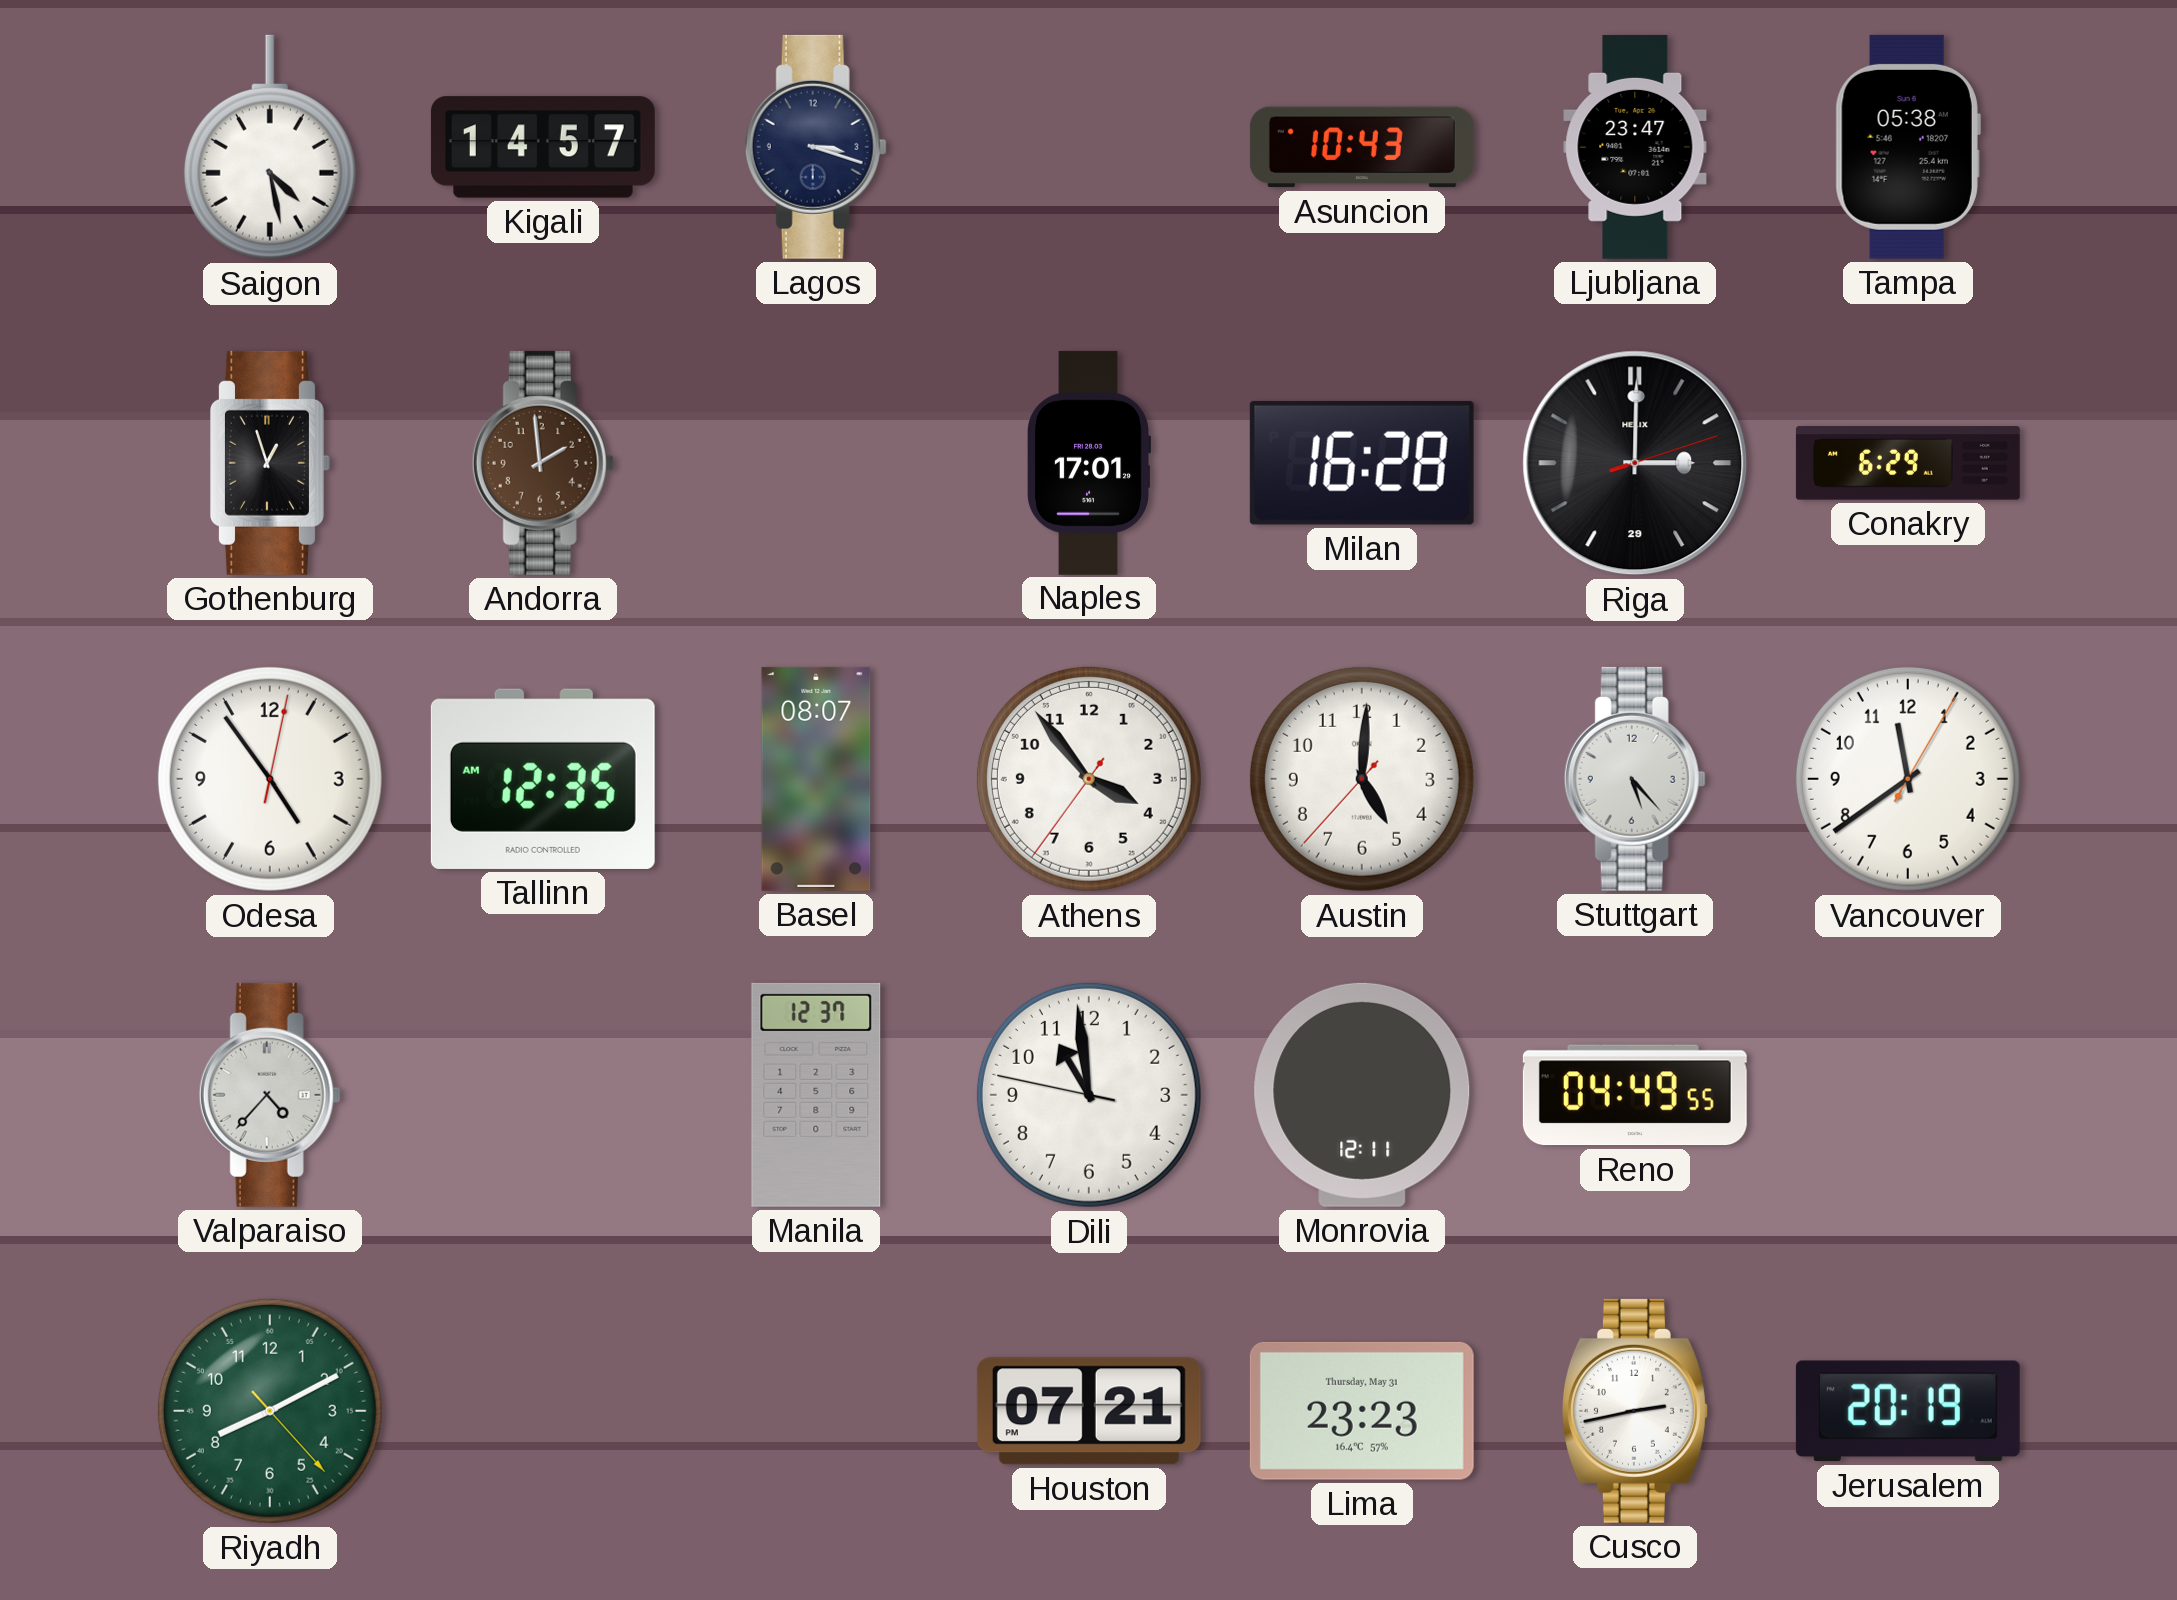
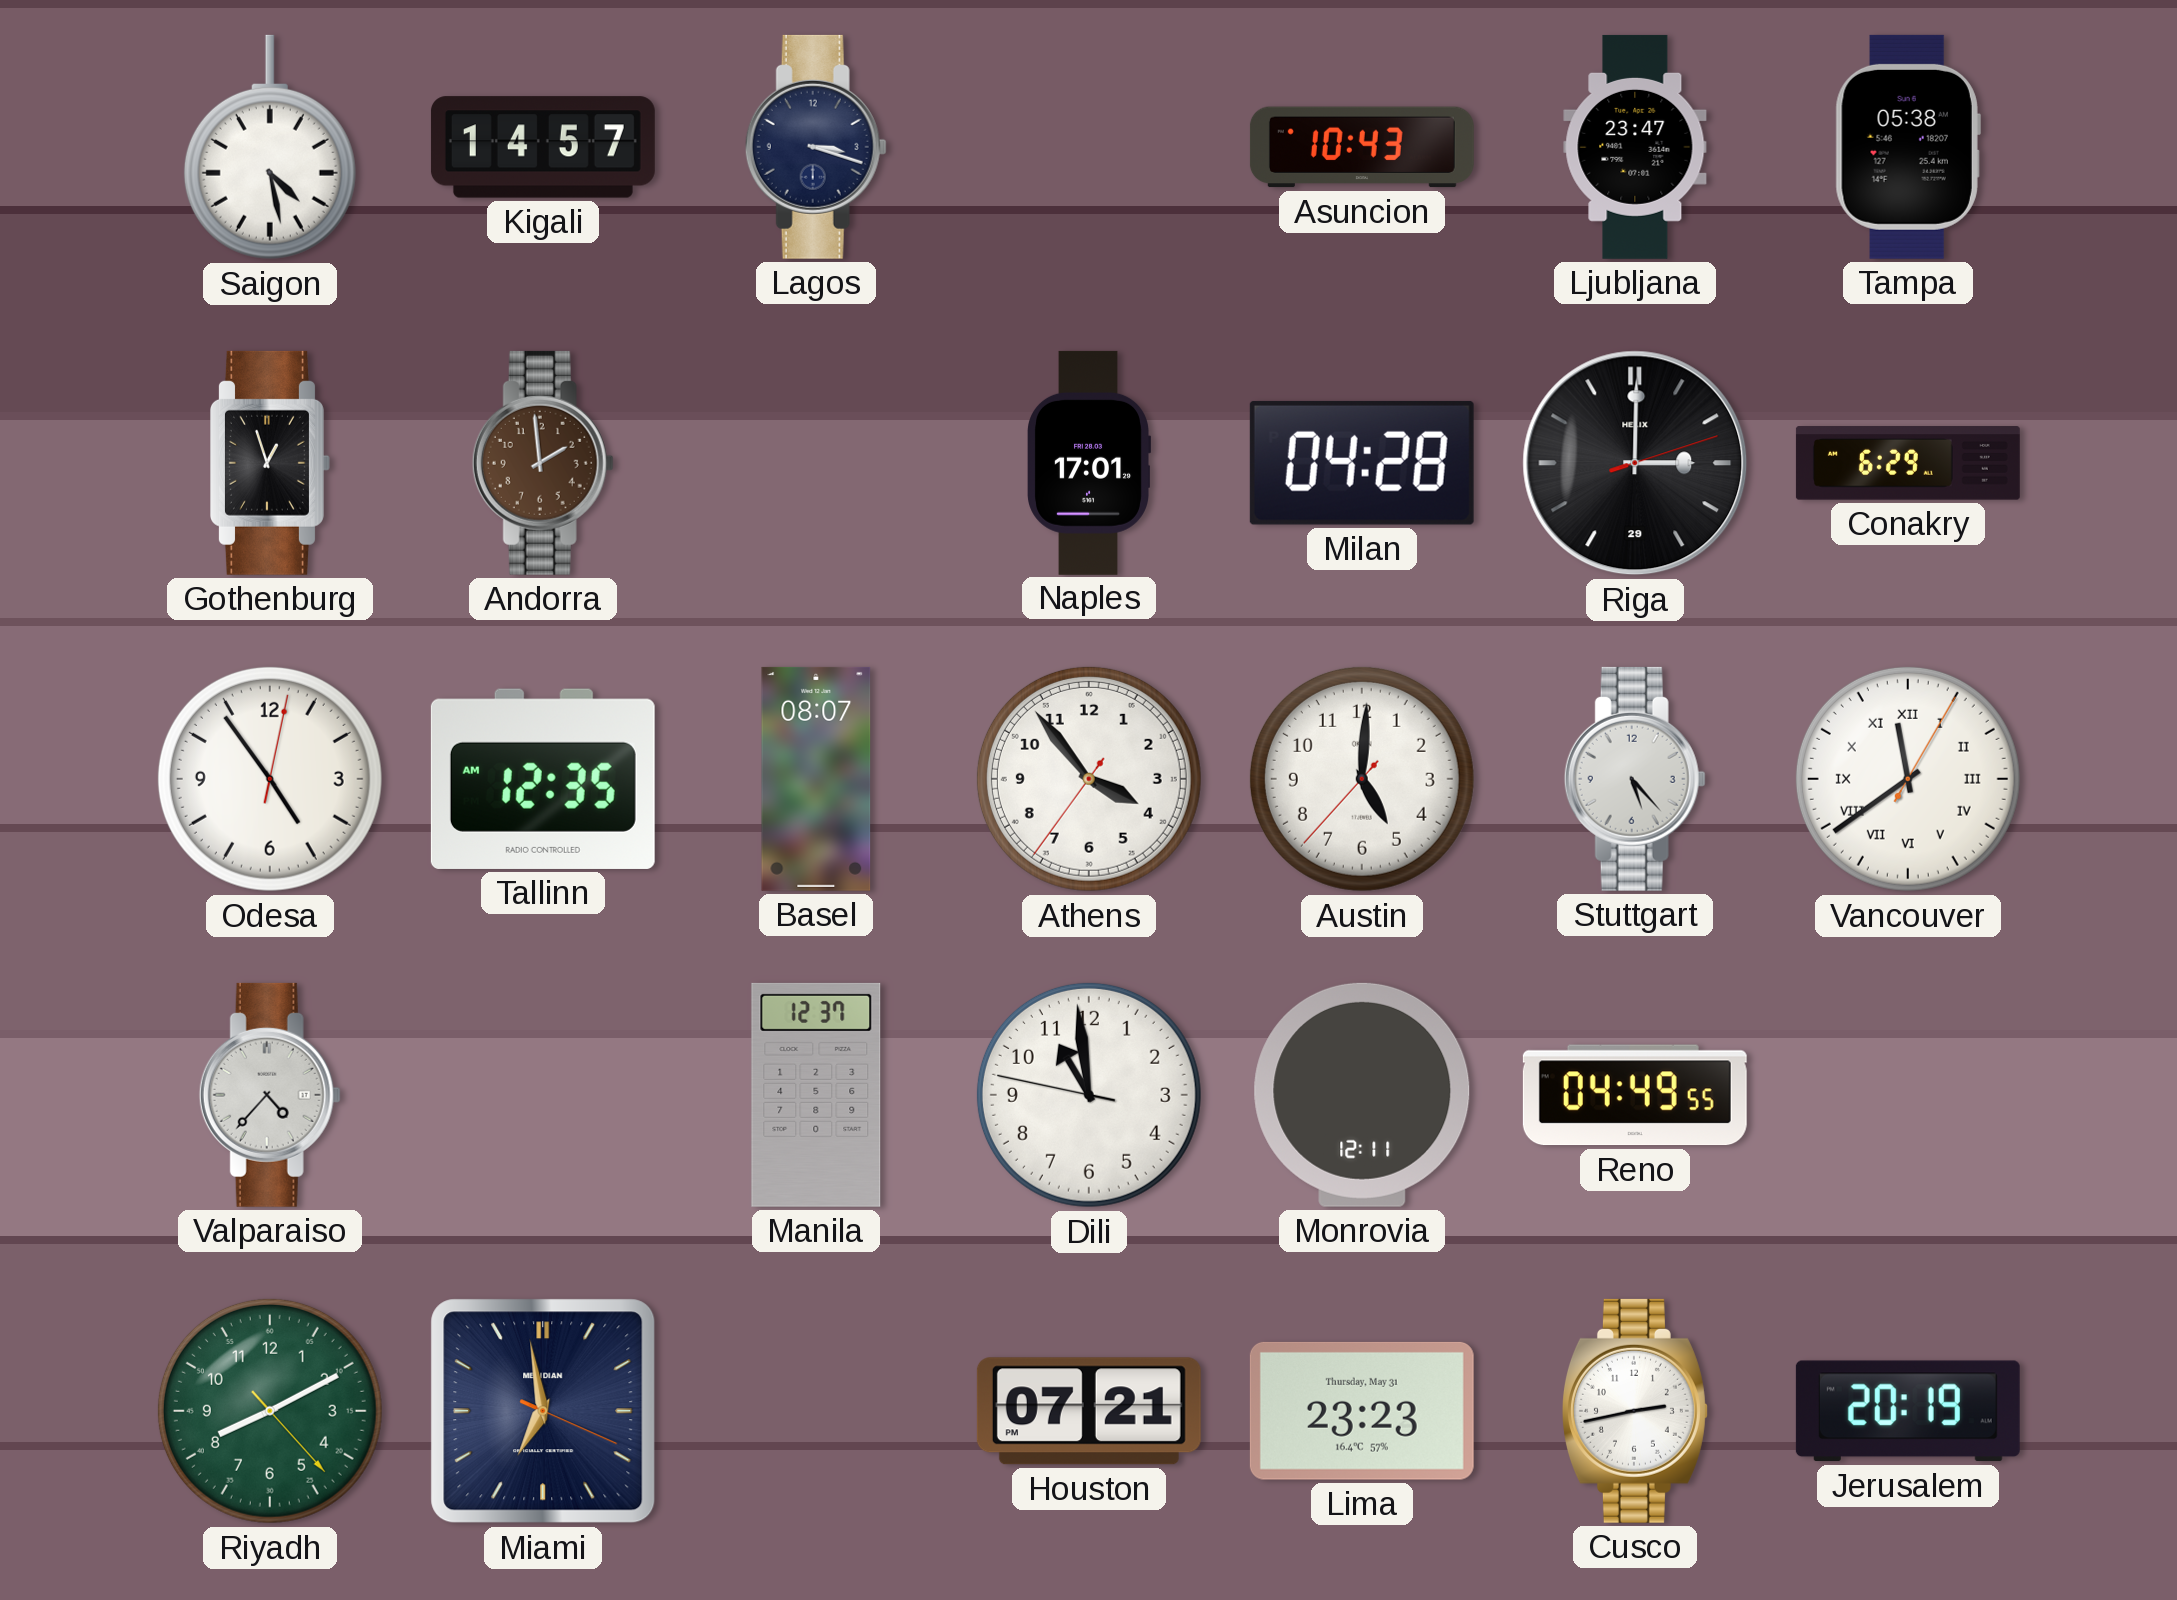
Milan: 16:28 -> 04:28 (1362, 463)
Vancouver numerals: Arabic -> Roman (1908, 779)
Miami: none -> 6:58 (543, 1411)
